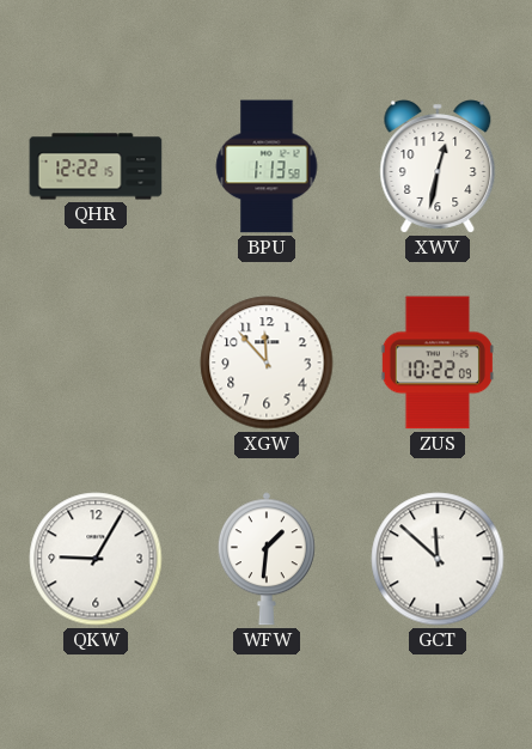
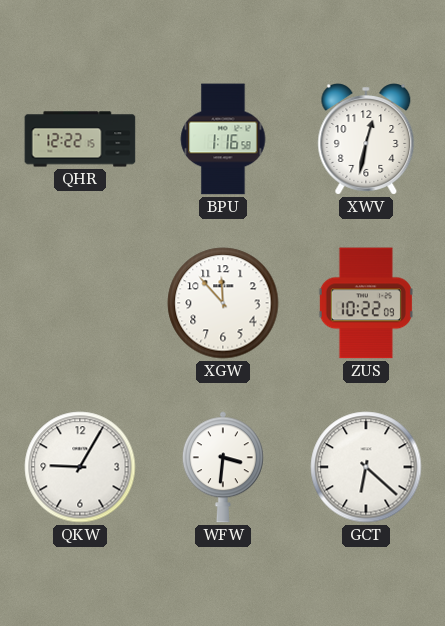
BPU: 1:13 -> 1:16 (223, 139)
WFW: 1:31 -> 3:31 (223, 467)
GCT: 11:52 -> 6:22 (366, 467)
